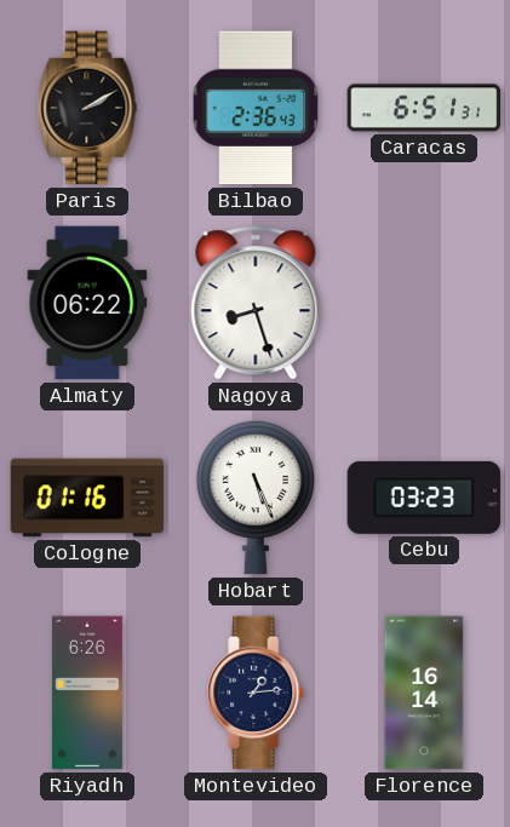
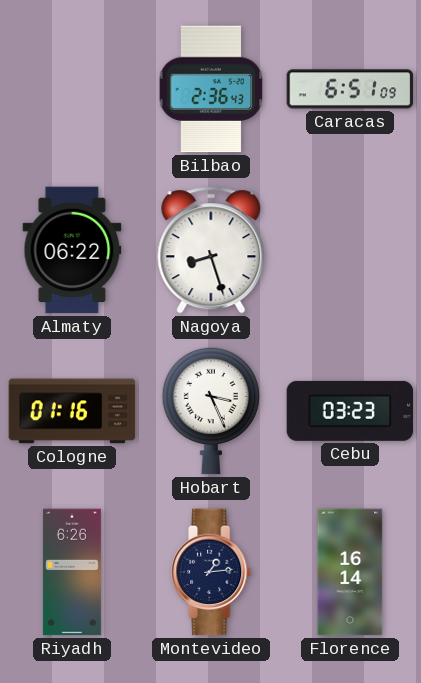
Paris: 2:10 -> none (87, 108)
Caracas: 6:51:31 -> 6:51:09 (350, 89)
Hobart: 5:26 -> 3:26 (211, 411)
